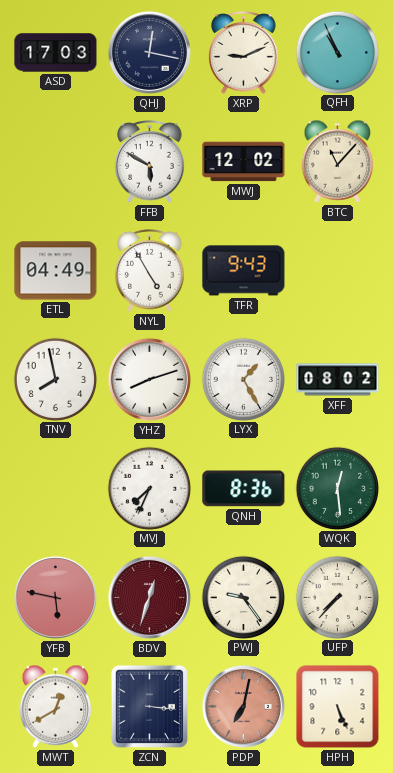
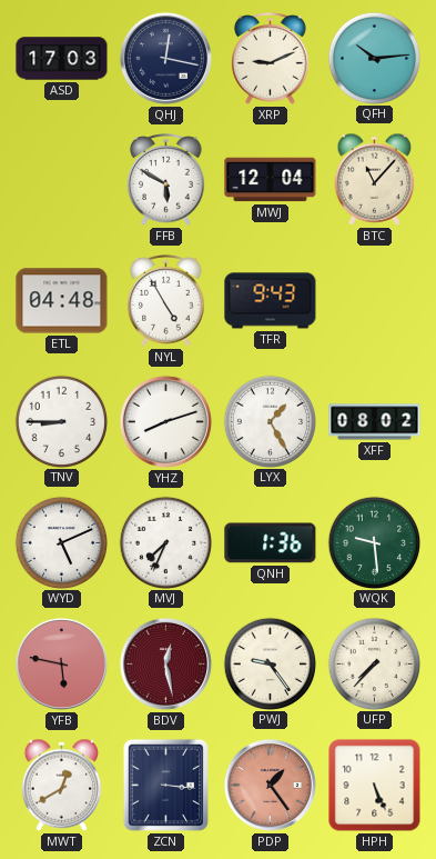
QFH: 10:56 -> 10:14 (374, 58)
MWJ: 12:02 -> 12:04 (271, 180)
ETL: 04:49 -> 04:48 (62, 301)
TNV: 7:58 -> 8:45 (61, 421)
WYD: none -> 5:11 (61, 542)
QNH: 8:36 -> 1:36 (271, 543)
WQK: 12:29 -> 9:29 (374, 542)
BDV: 12:33 -> 12:28 (165, 663)
PDP: 7:02 -> 1:24 (270, 785)
